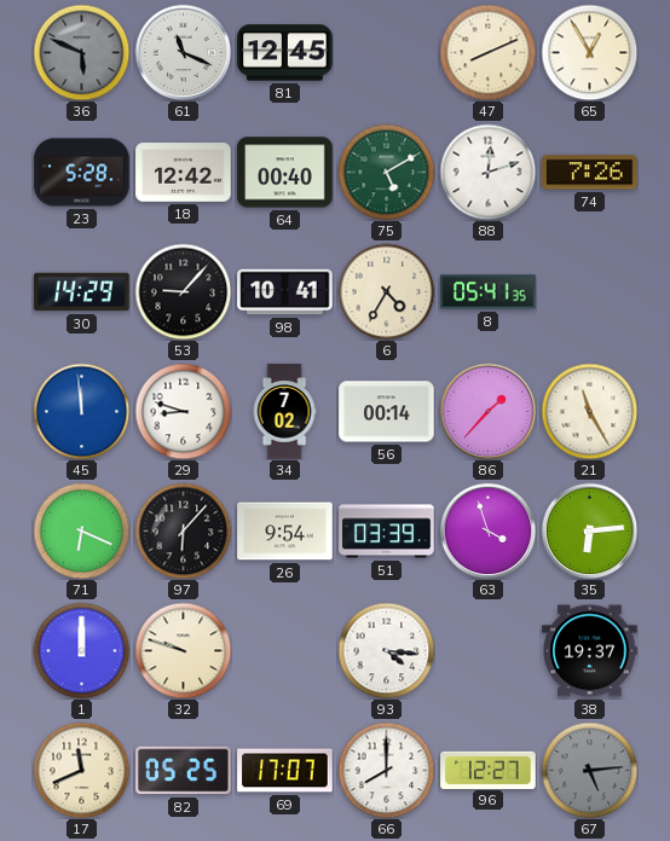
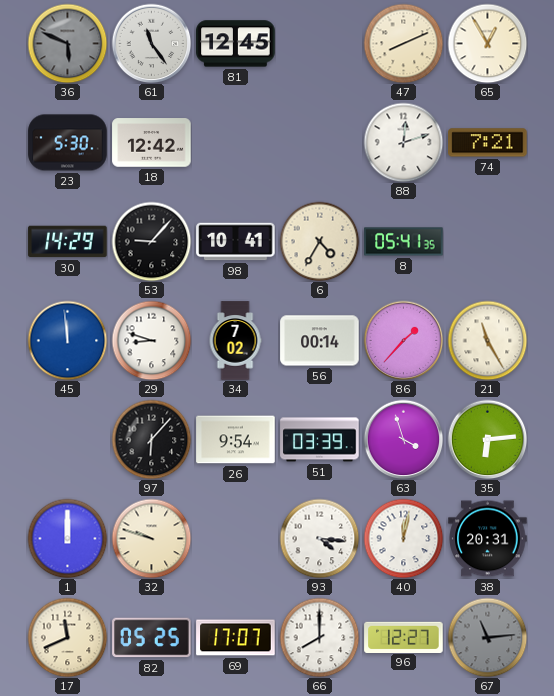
61: 11:19 -> 11:24 (151, 43)
23: 5:28 -> 5:30 (68, 143)
64: 00:40 -> none (285, 173)
75: 5:10 -> none (386, 172)
74: 7:26 -> 7:21 (488, 143)
71: 6:19 -> none (81, 530)
40: none -> 12:02 (403, 538)
38: 19:37 -> 20:31 (488, 539)
67: 5:14 -> 11:14 (487, 637)
